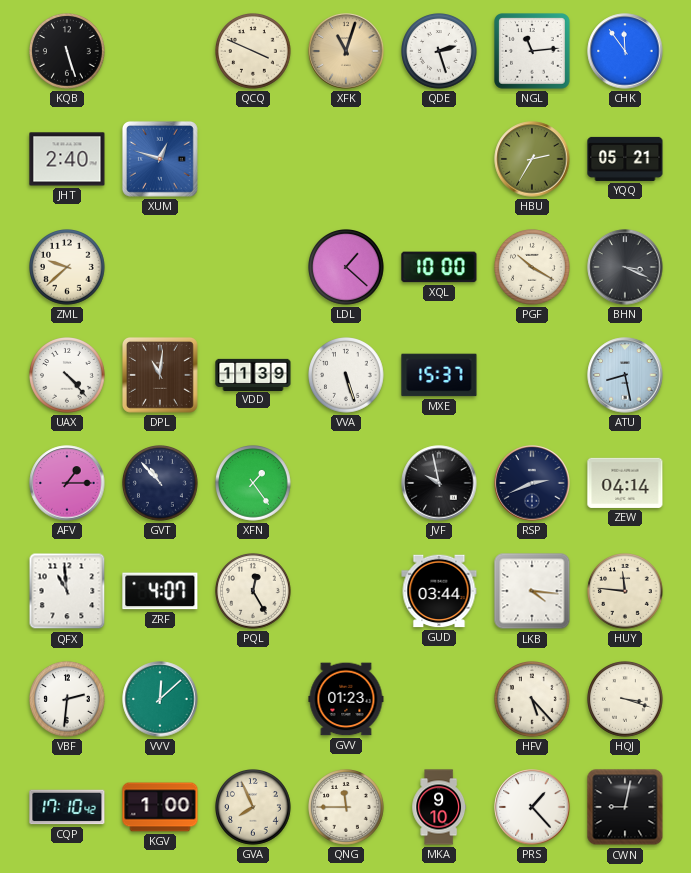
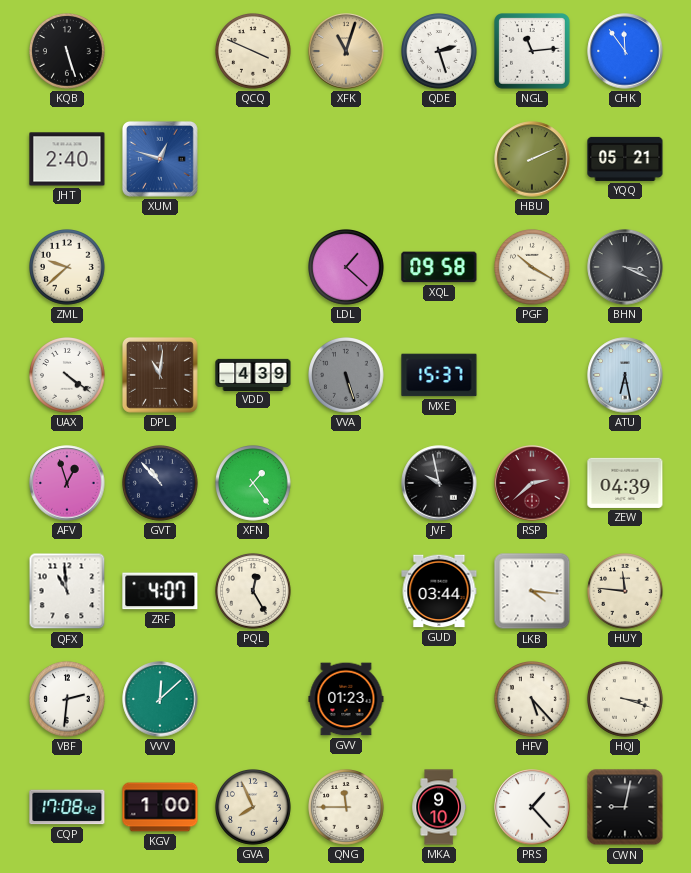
HBU: 2:35 -> 2:11 (532, 159)
XQL: 10:00 -> 09:58 (439, 267)
UAX: 4:23 -> 4:21 (68, 376)
VDD: 11:39 -> 4:39 (253, 374)
VVA dial: white -> grey (347, 376)
ATU: 8:28 -> 6:28 (625, 375)
AFV: 1:15 -> 12:57 (67, 483)
RSP: 2:41 -> 2:38 (532, 483)
RSP dial: navy -> burgundy (532, 483)
ZEW: 04:14 -> 04:39 (625, 483)
CQP: 17:10 -> 17:08 (67, 807)
